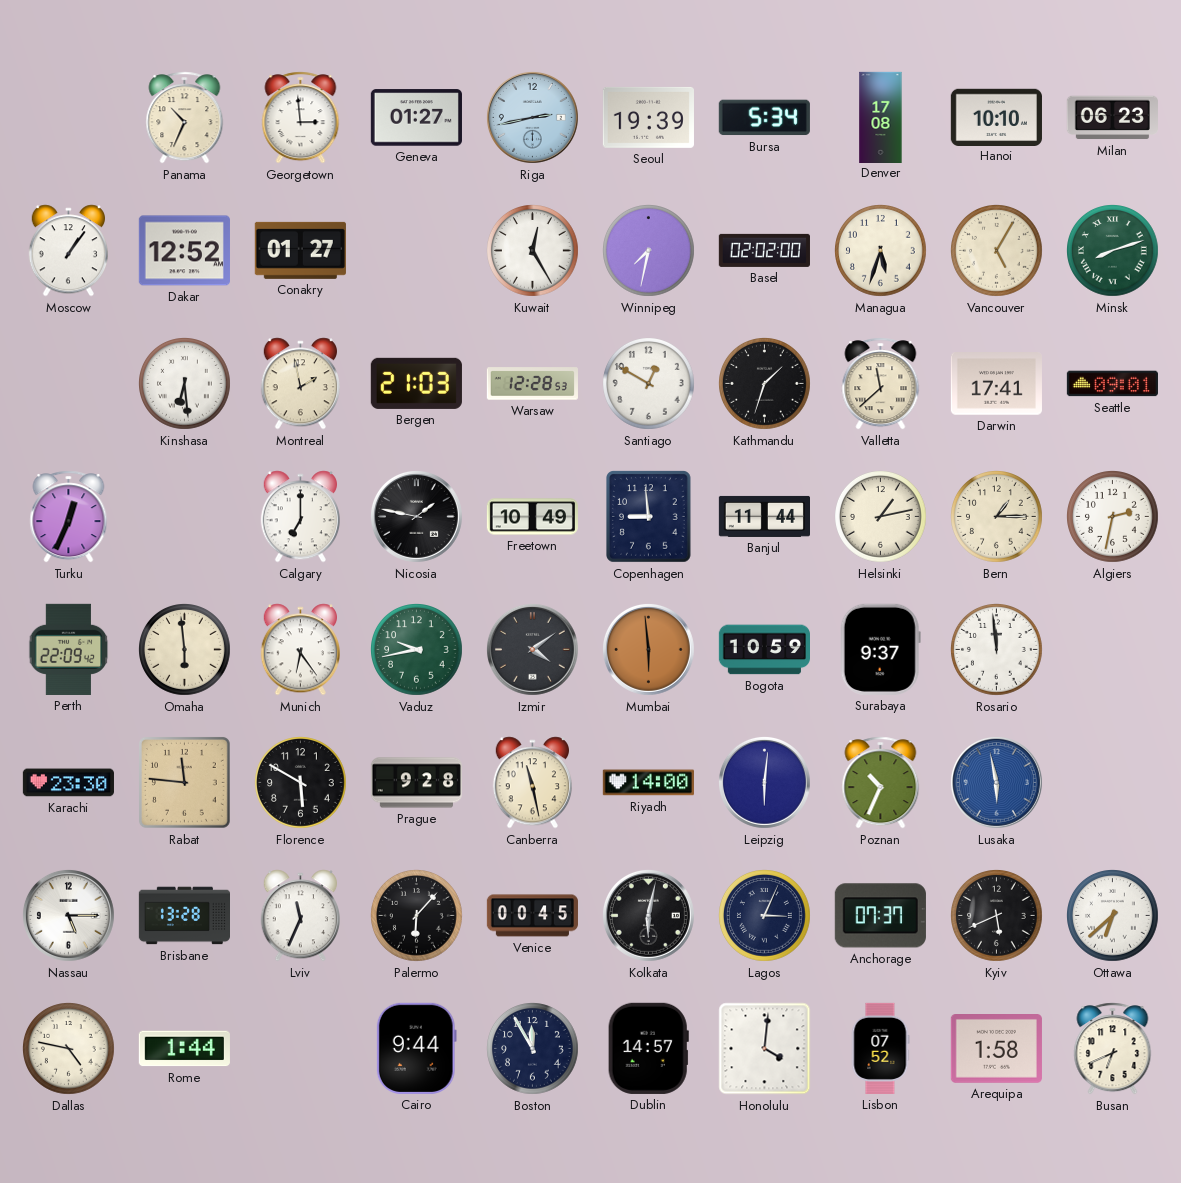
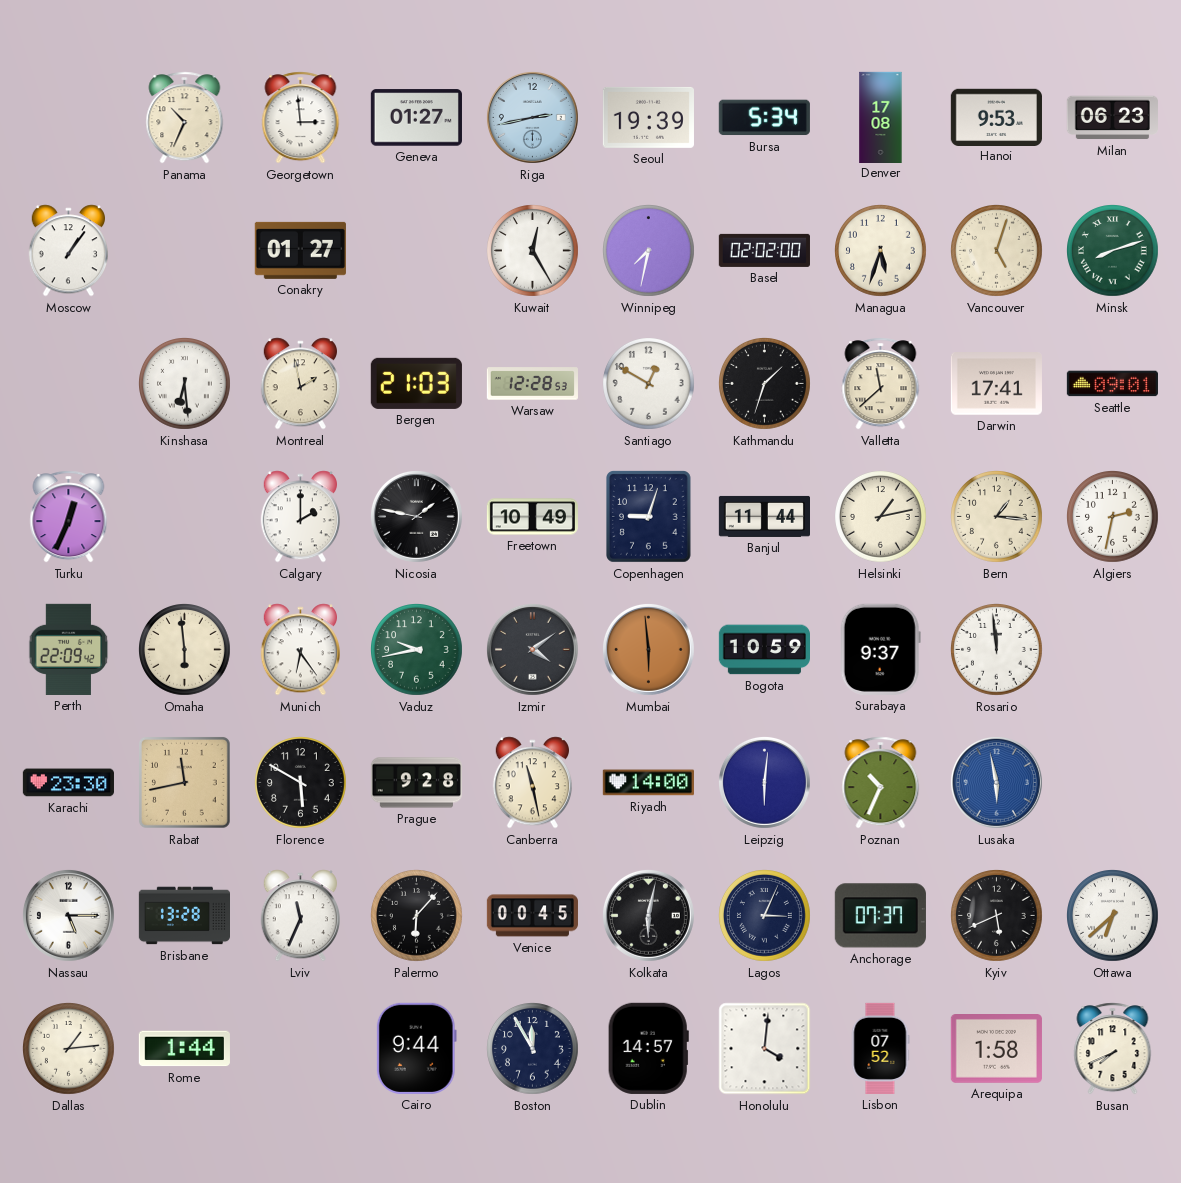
Hanoi: 10:10 -> 9:53 (996, 117)
Dakar: 12:52 -> none (184, 251)
Vancouver: 5:05 -> 5:03 (997, 251)
Calgary: 7:00 -> 2:00 (300, 517)
Copenhagen: 8:59 -> 9:03 (649, 517)
Bern: 1:15 -> 1:16 (997, 517)
Rabat: 11:46 -> 11:43 (184, 782)
Dallas: 4:47 -> 1:14 (69, 1049)
Busan: 6:41 -> 7:41 (1113, 1049)
